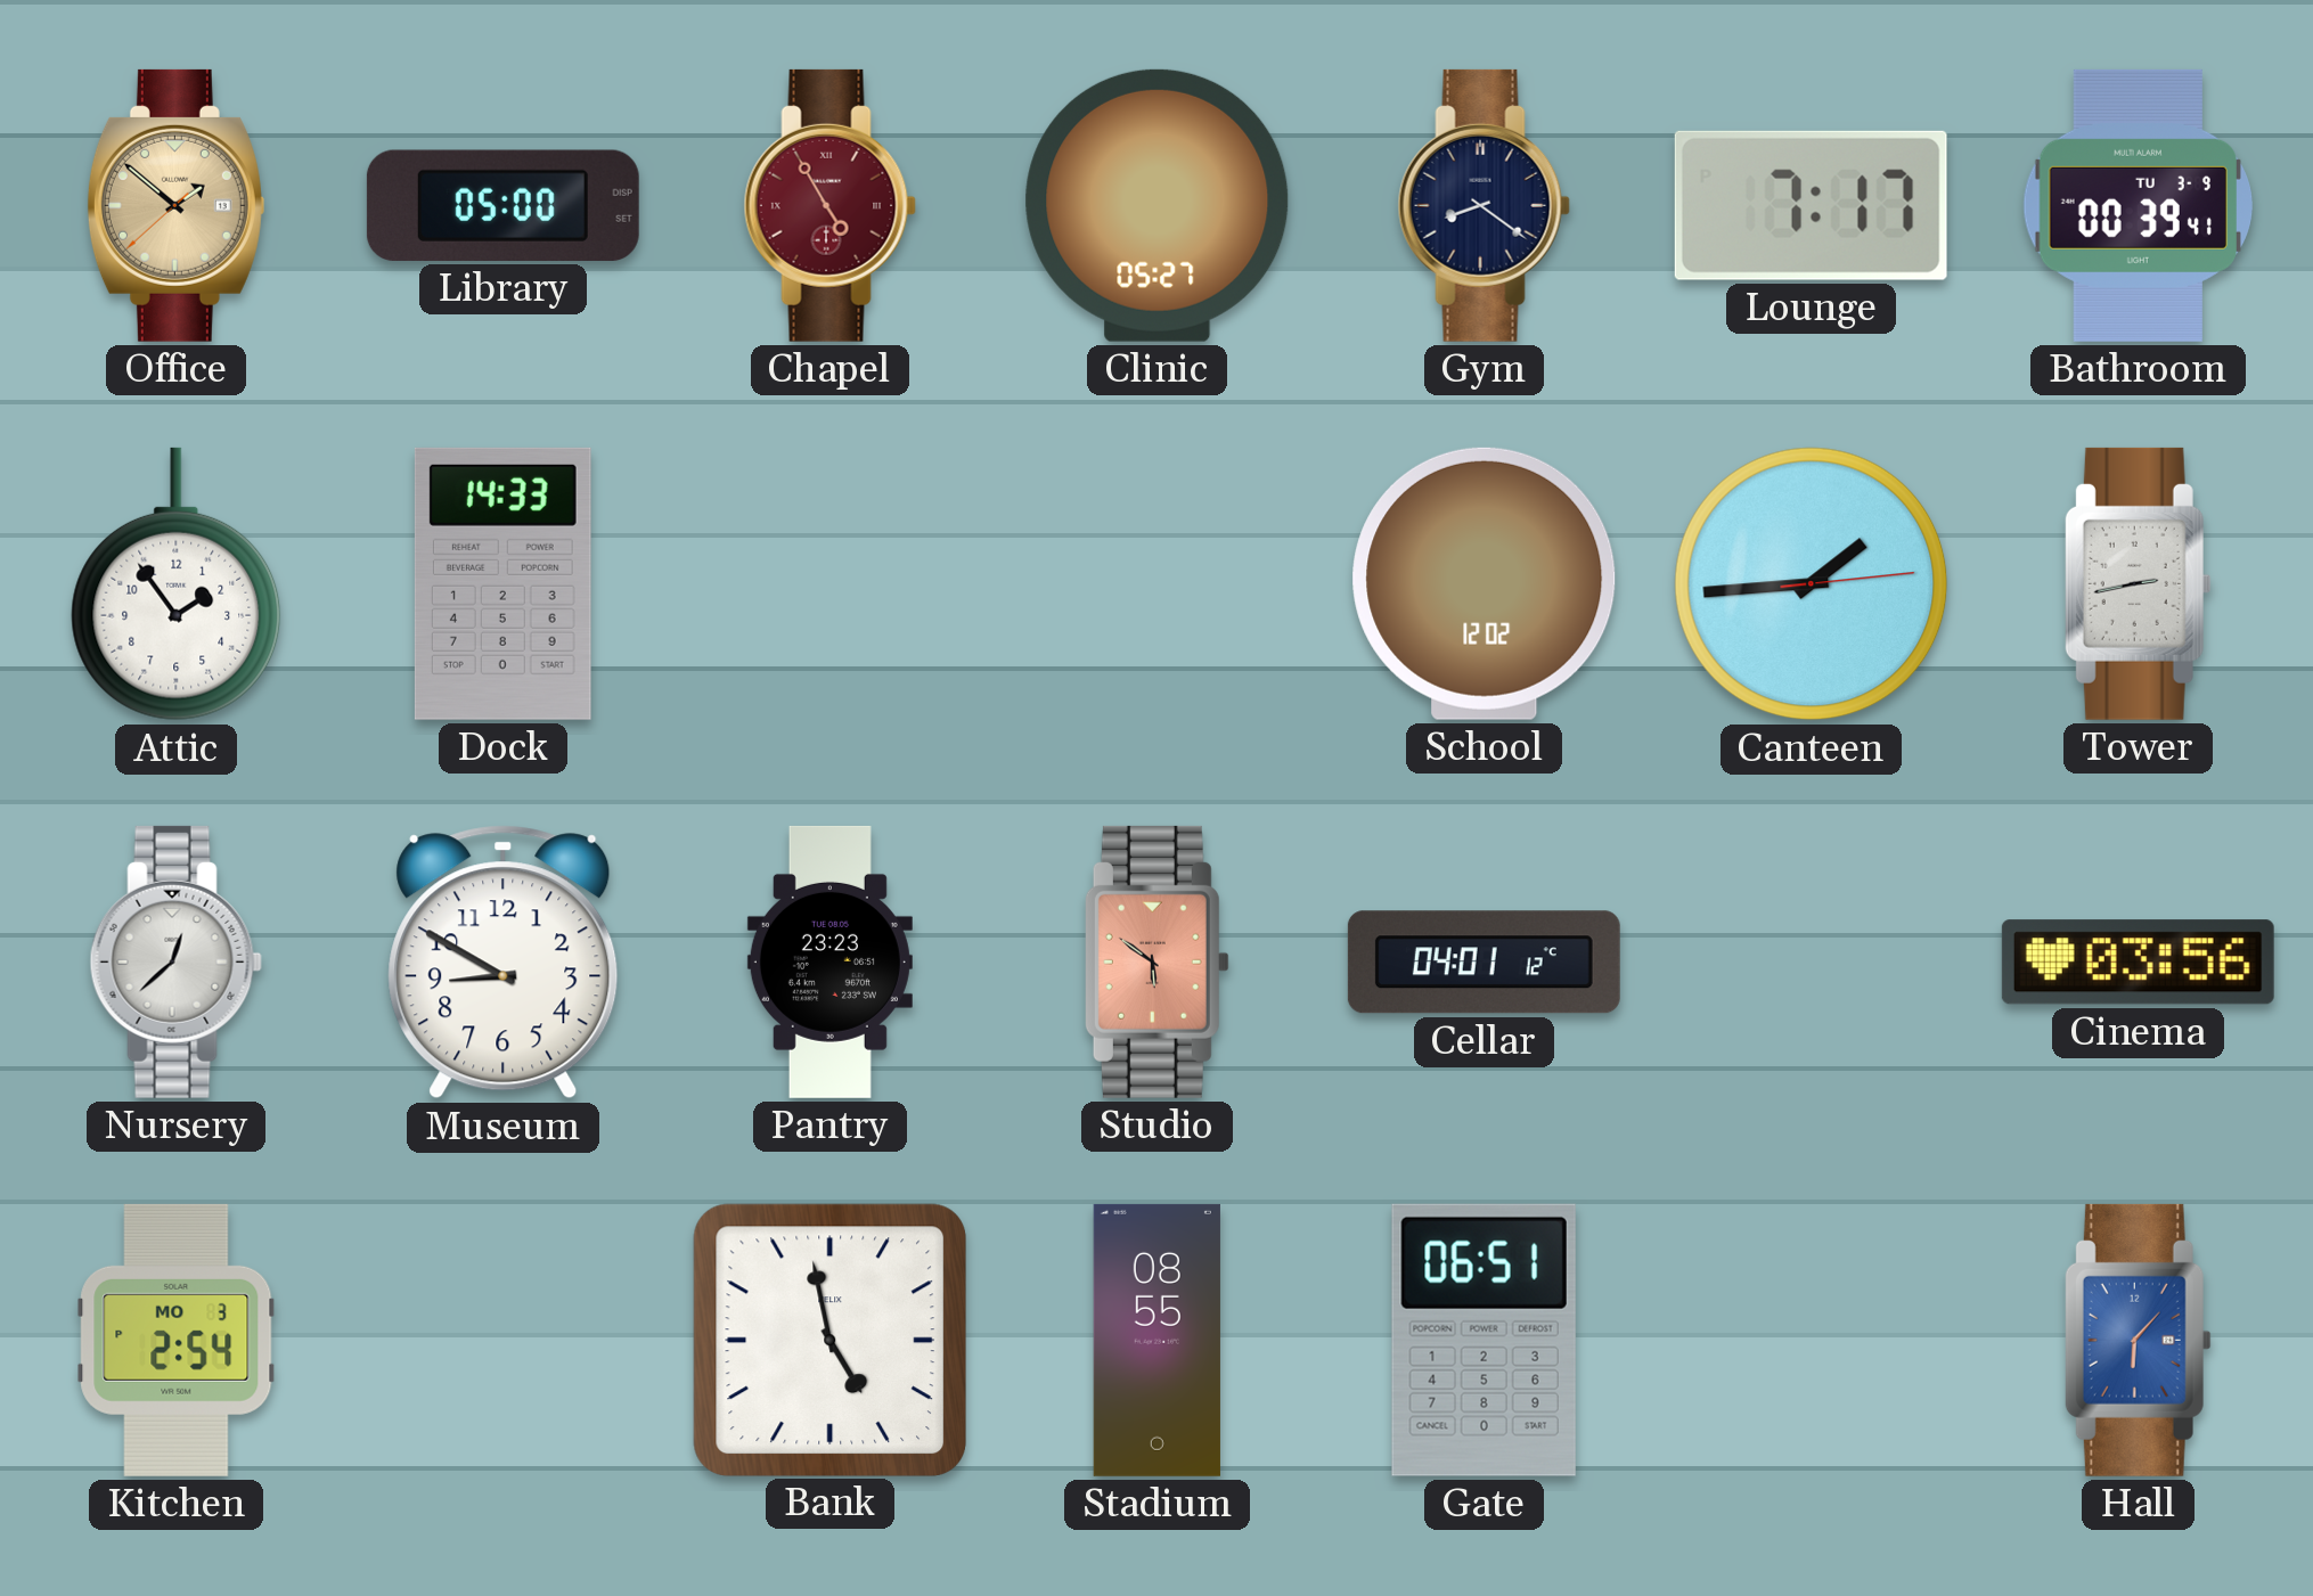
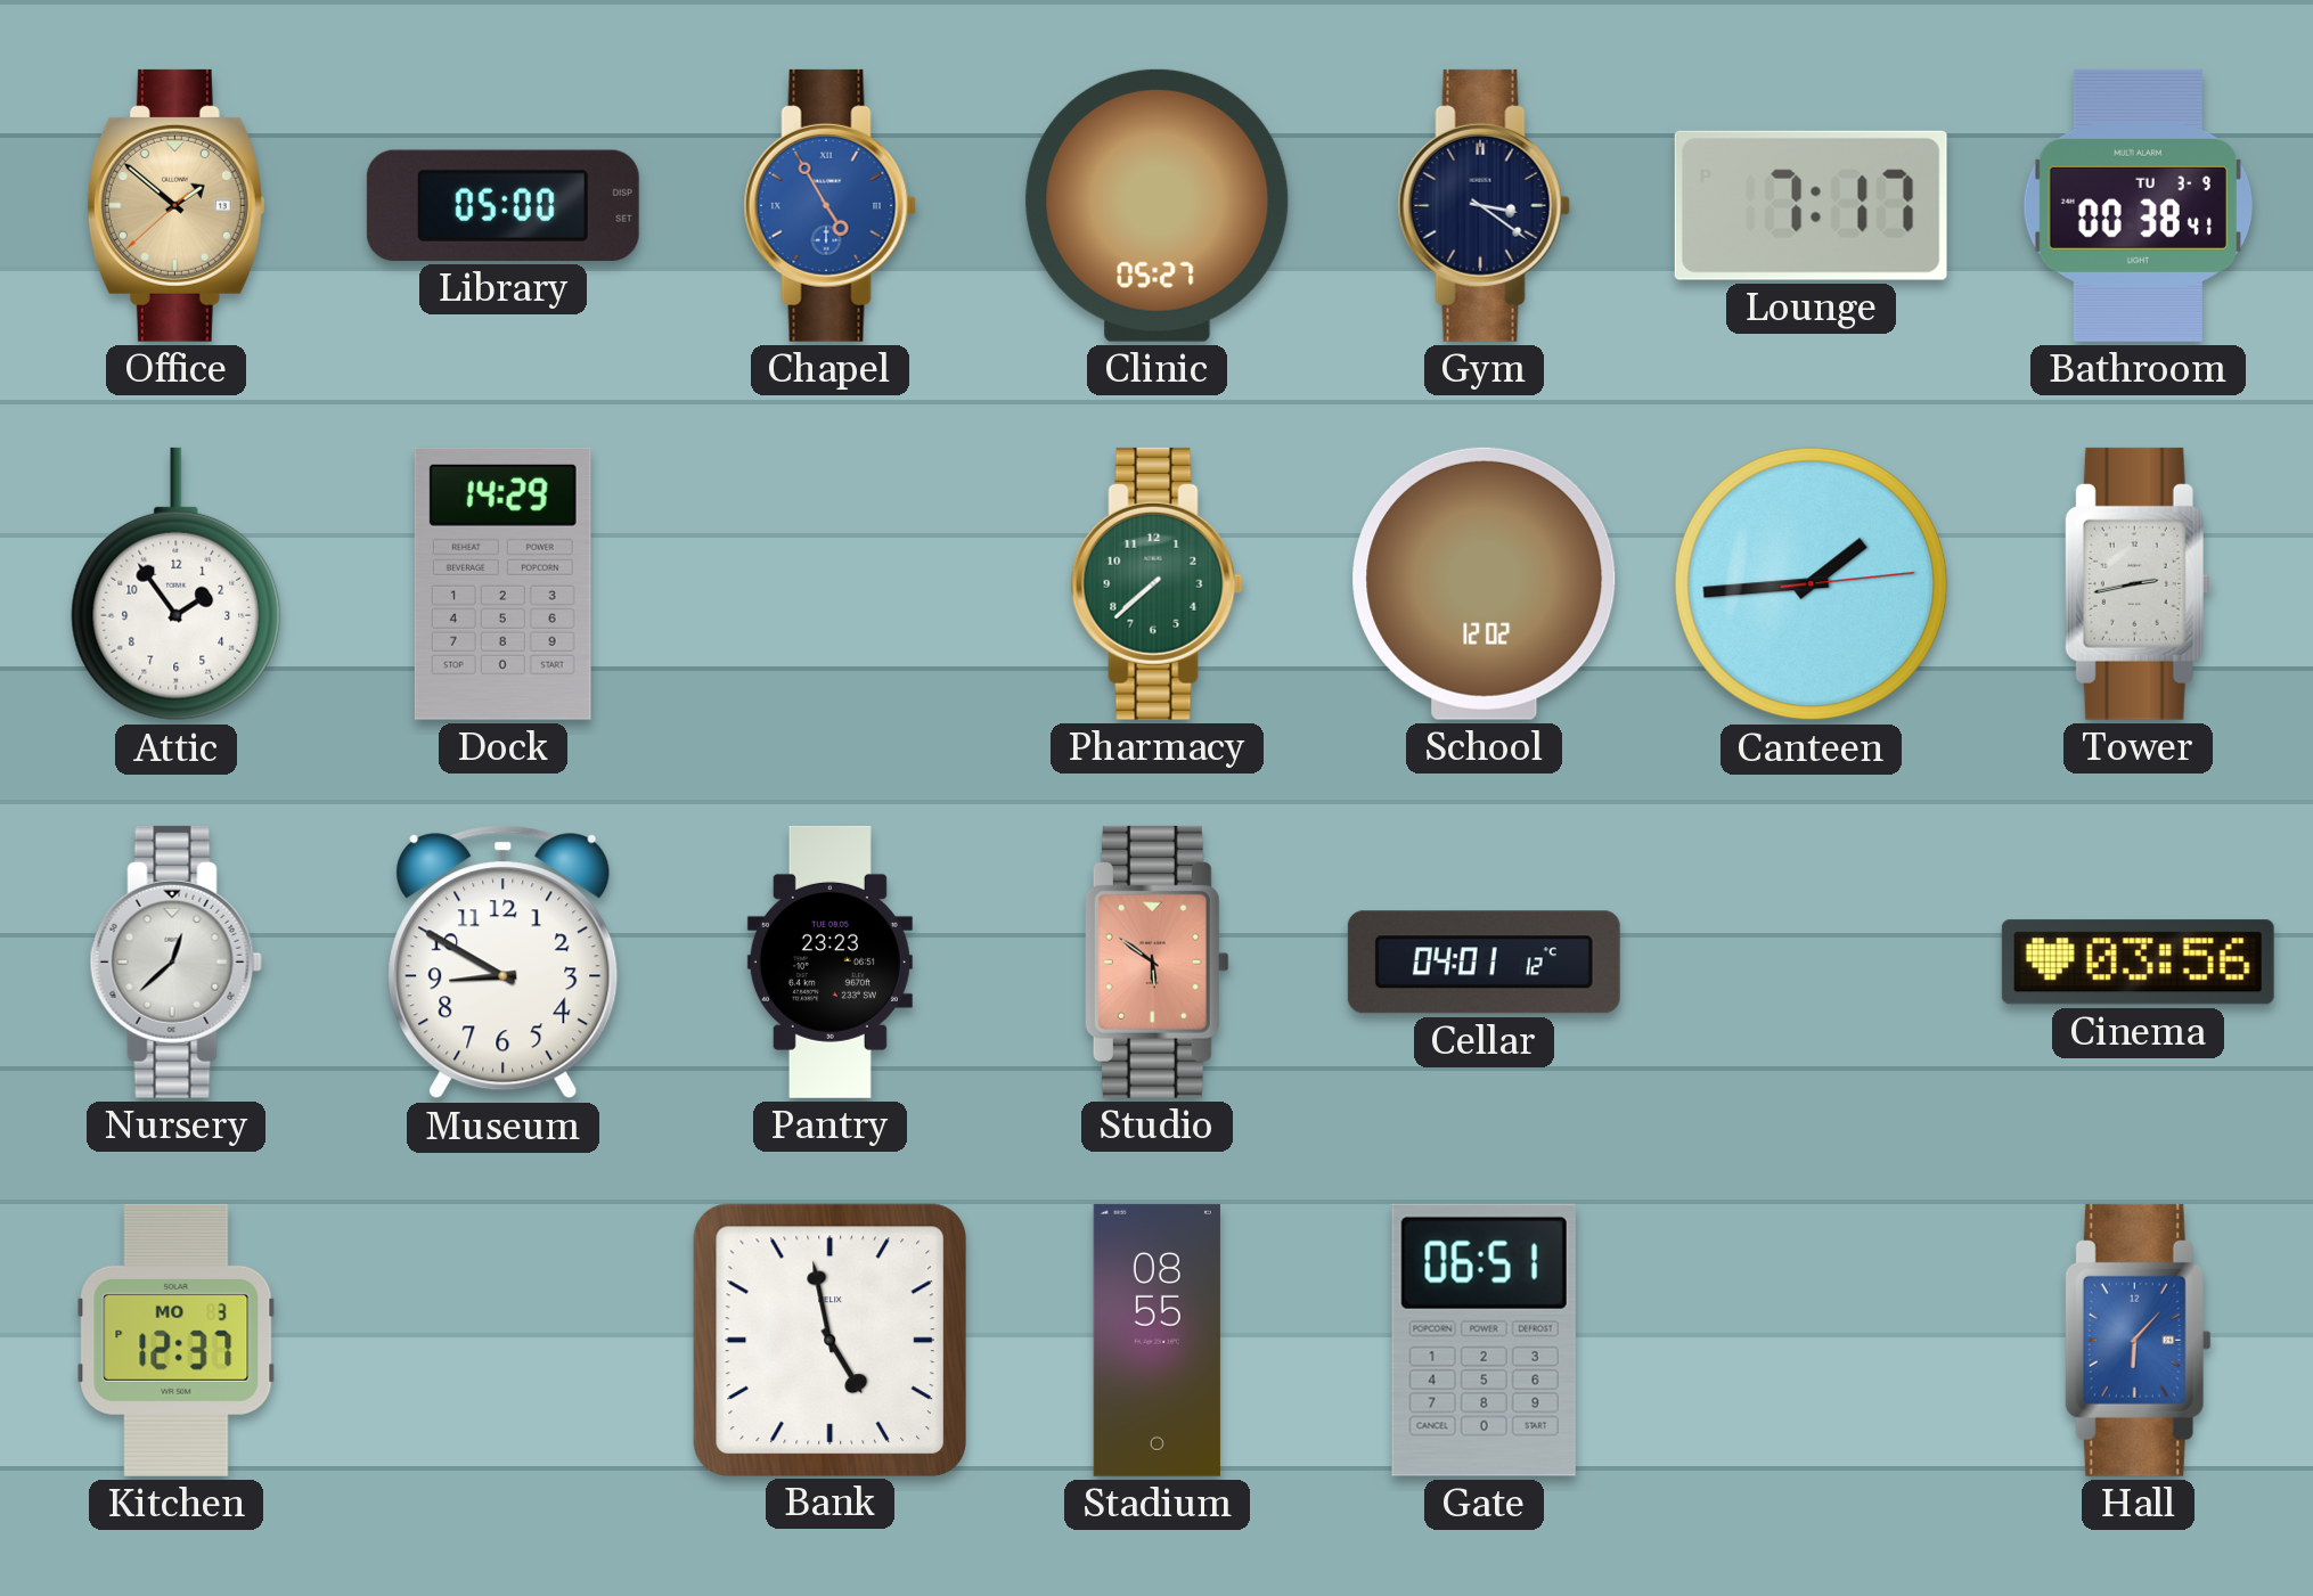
Chapel dial: burgundy -> blue (829, 205)
Gym: 8:21 -> 3:21 (1484, 205)
Bathroom: 00:39 -> 00:38 (2138, 205)
Dock: 14:33 -> 14:29 (502, 583)
Pharmacy: none -> 7:38 (1156, 583)
Kitchen: 2:54 -> 12:37 (177, 1340)
